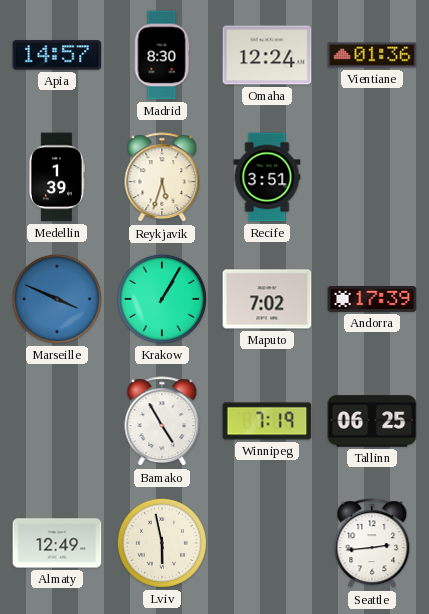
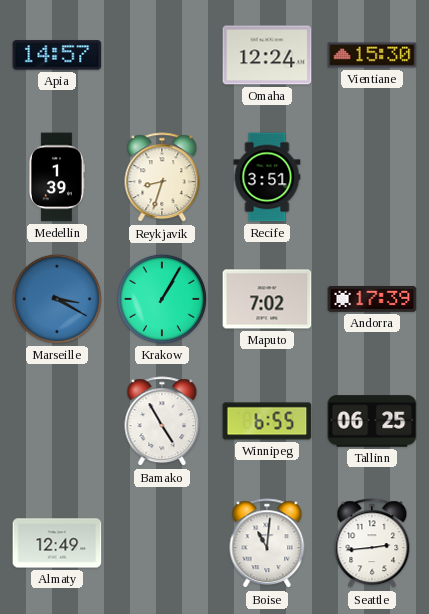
Madrid: 8:30 -> none (162, 55)
Vientiane: 01:36 -> 15:30 (372, 55)
Reykjavik: 5:33 -> 8:33 (162, 178)
Marseille: 3:49 -> 3:20 (57, 299)
Winnipeg: 7:19 -> 6:55 (267, 421)
Lviv: 5:58 -> none (162, 543)
Boise: none -> 11:01 (267, 544)
